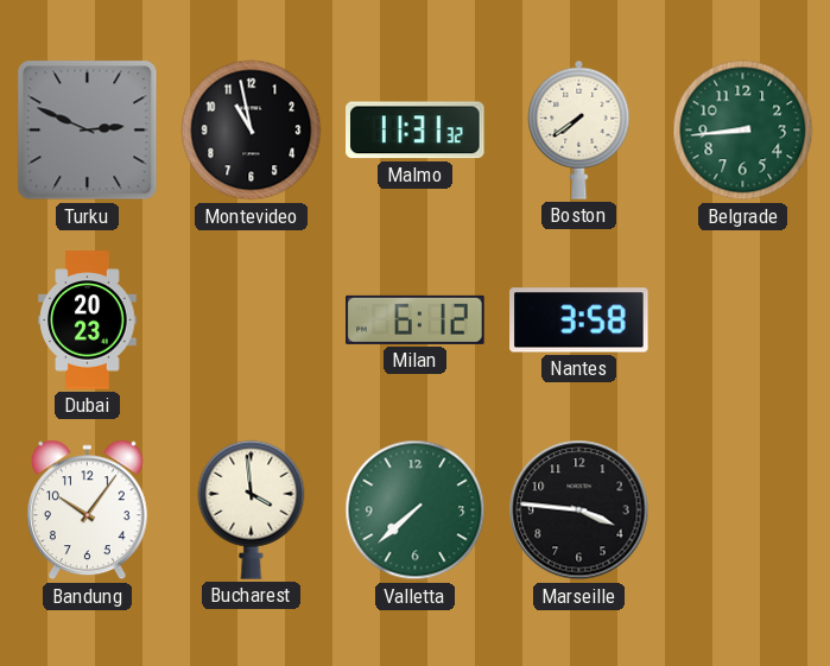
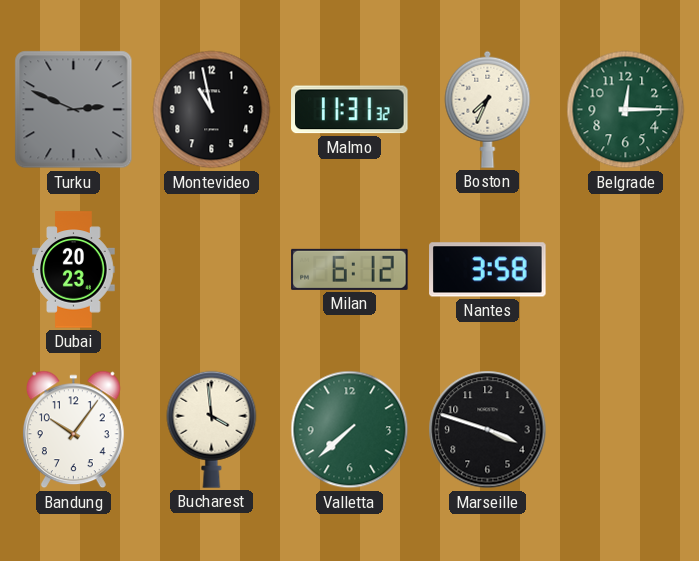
Boston: 7:39 -> 7:34 (488, 109)
Belgrade: 8:44 -> 12:15 (626, 110)
Marseille: 3:46 -> 3:48 (488, 430)
